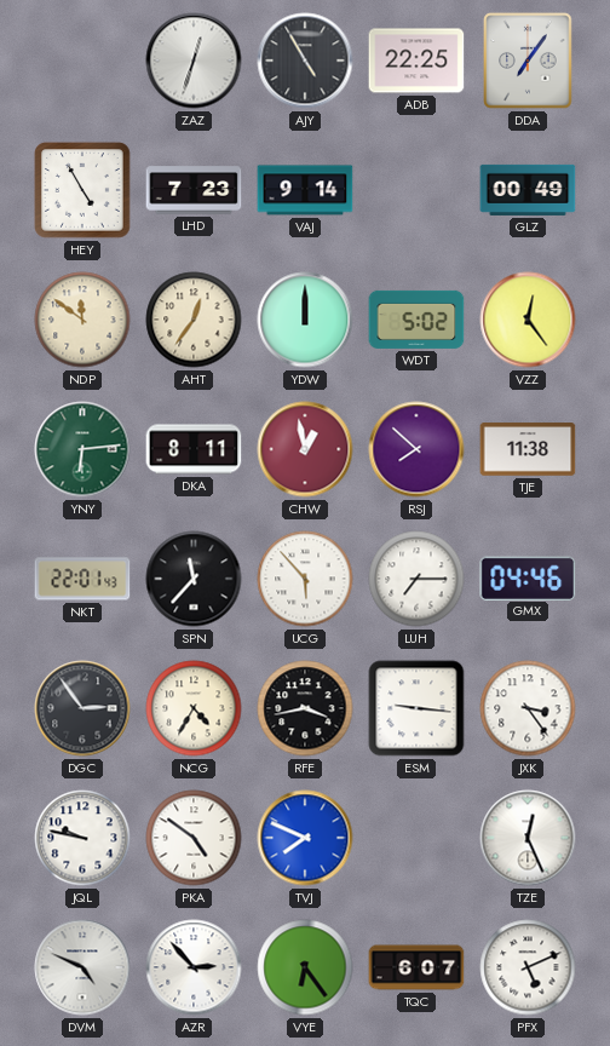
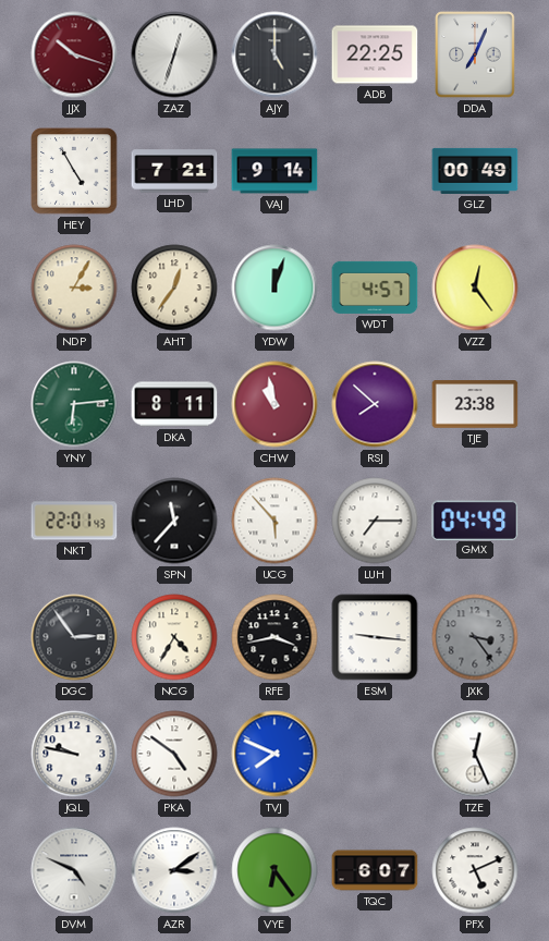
JJX: none -> 10:18 (74, 54)
AJY: 4:55 -> 5:00 (274, 54)
DDA: 7:06 -> 7:04 (475, 54)
LHD: 7:23 -> 7:21 (174, 171)
NDP: 11:51 -> 3:05 (74, 288)
YDW: 12:00 -> 12:03 (274, 288)
WDT: 5:02 -> 4:57 (375, 288)
CHW: 12:58 -> 10:58 (274, 404)
TJE: 11:38 -> 23:38 (475, 404)
GMX: 04:46 -> 04:49 (475, 520)
JXK dial: white -> grey (475, 637)
AZR: 2:53 -> 3:09 (174, 870)
